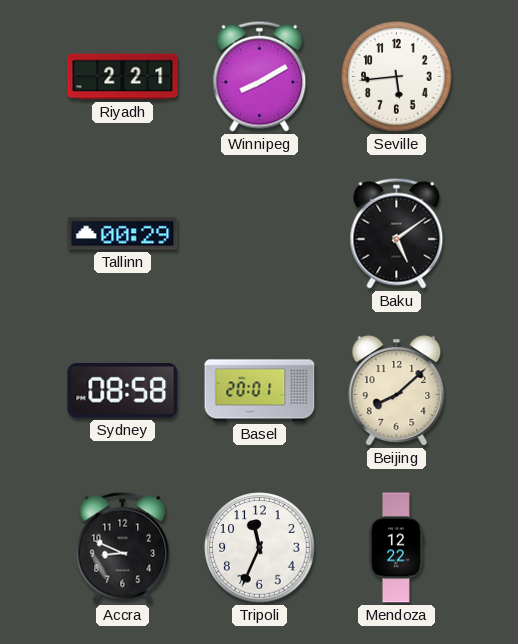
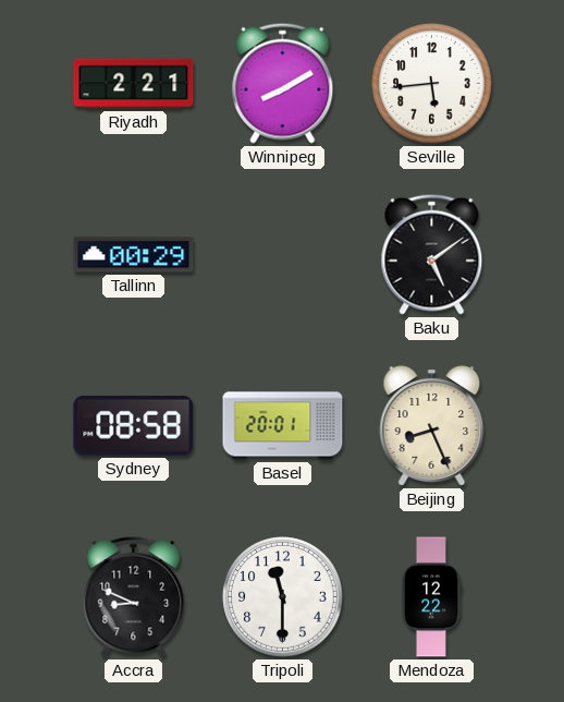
Beijing: 8:08 -> 8:26 (432, 426)
Tripoli: 11:34 -> 11:30 (283, 597)
